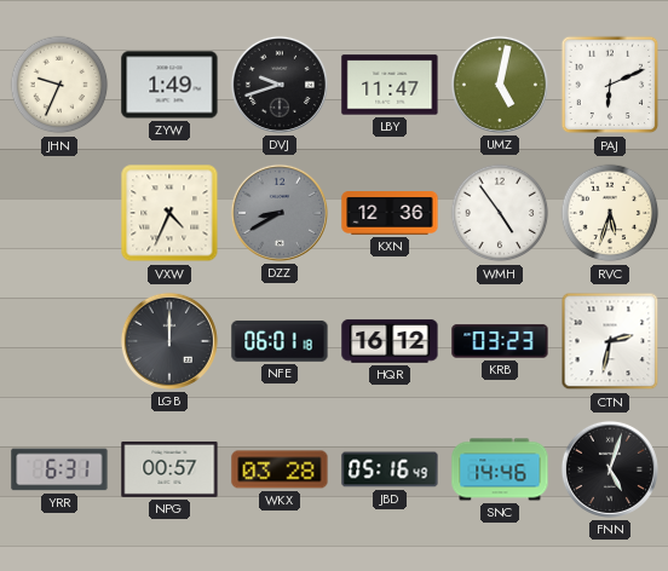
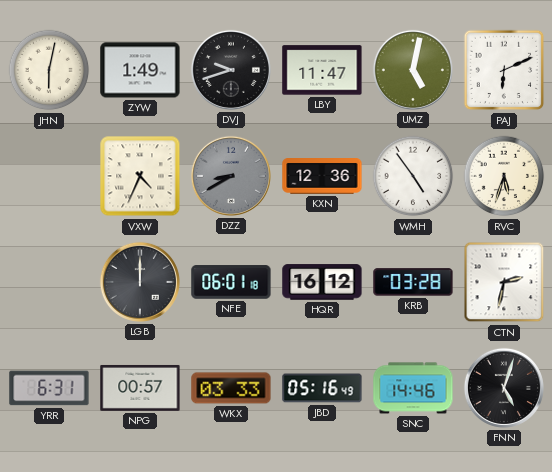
JHN: 9:34 -> 6:02 (49, 70)
KRB: 03:23 -> 03:28 (413, 282)
WKX: 03:28 -> 03:33 (231, 388)
